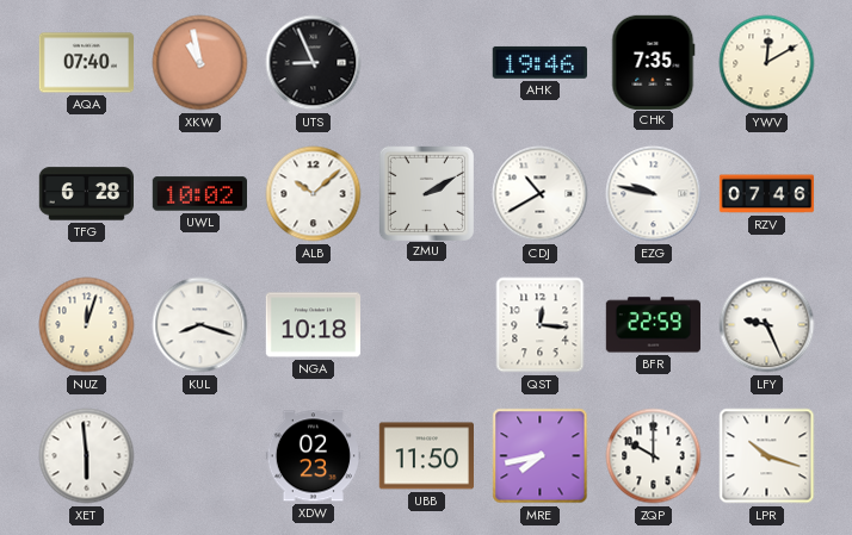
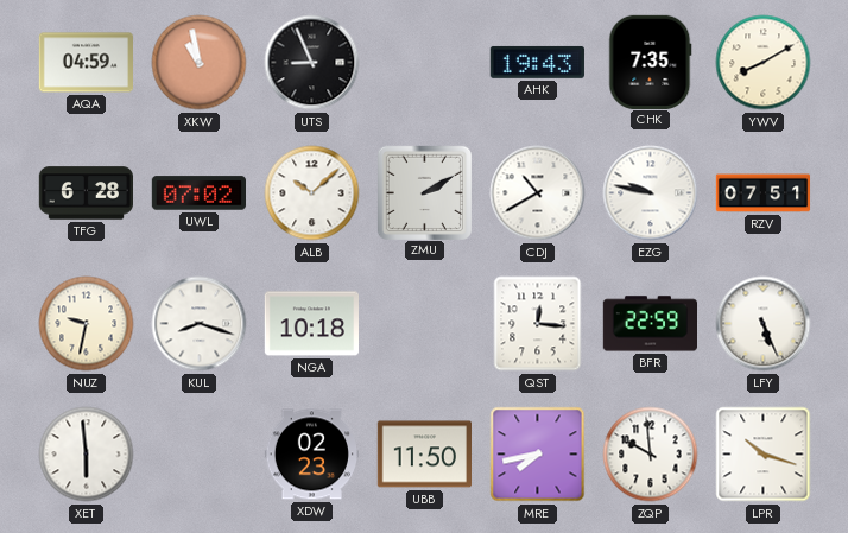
AQA: 07:40 -> 04:59 (86, 63)
AHK: 19:46 -> 19:43 (537, 62)
YWV: 12:10 -> 8:10 (764, 63)
UWL: 10:02 -> 07:02 (198, 193)
RZV: 07:46 -> 07:51 (764, 193)
NUZ: 12:03 -> 9:32 (87, 324)
LFY: 9:26 -> 5:26 (764, 324)
ZQP: 10:00 -> 9:59 (651, 455)
